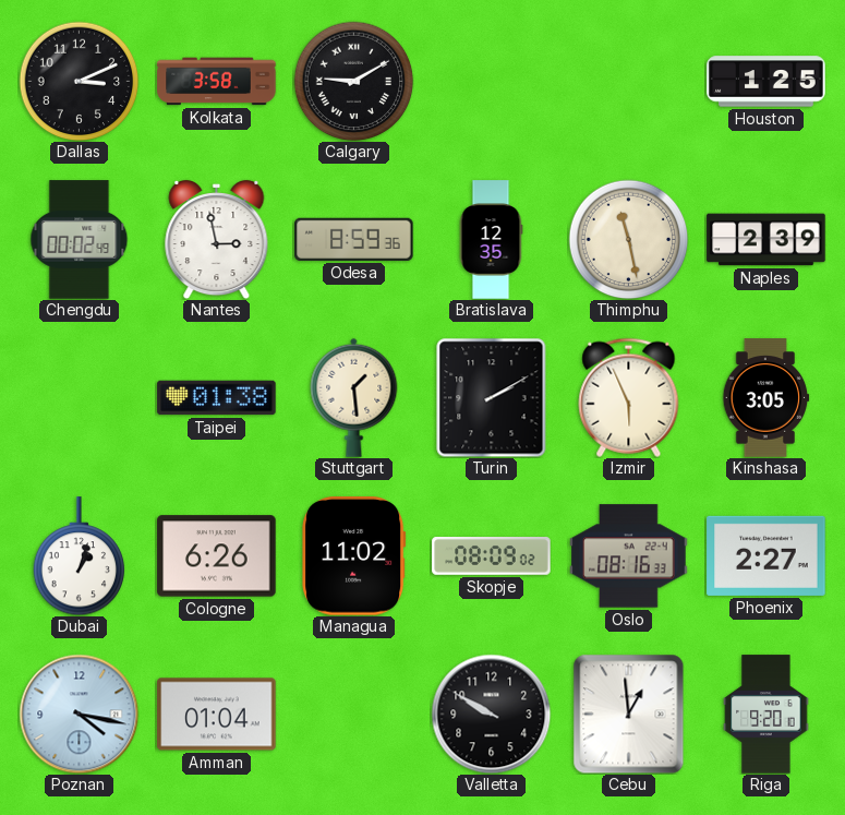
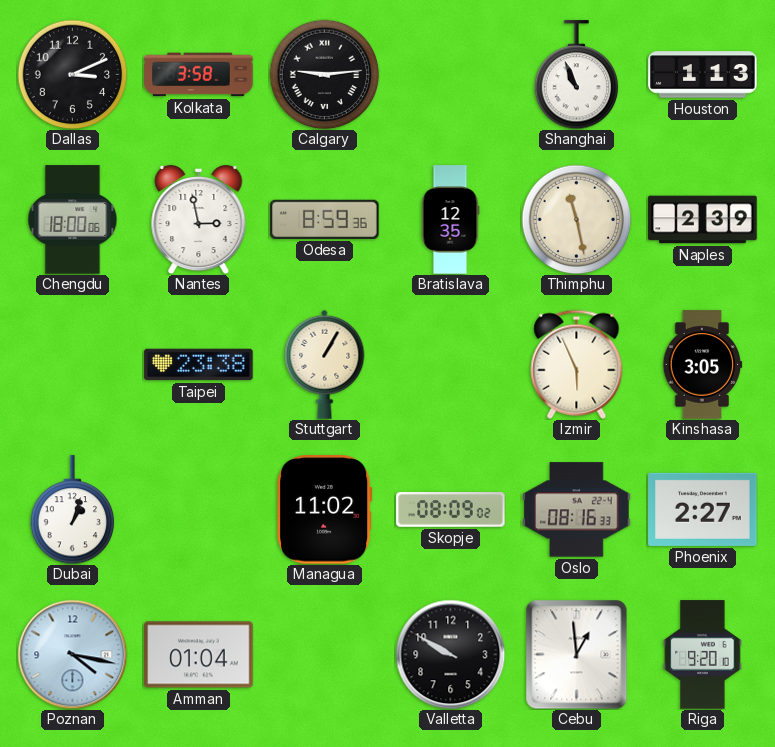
Calgary: 9:10 -> 9:14 (324, 74)
Shanghai: none -> 10:56 (577, 75)
Houston: 1:25 -> 1:13 (703, 75)
Chengdu: 00:02 -> 18:00 (73, 220)
Taipei: 01:38 -> 23:38 (199, 365)
Stuttgart: 1:29 -> 1:05 (325, 364)
Turin: 2:10 -> none (492, 397)
Cologne: 6:26 -> none (217, 556)
